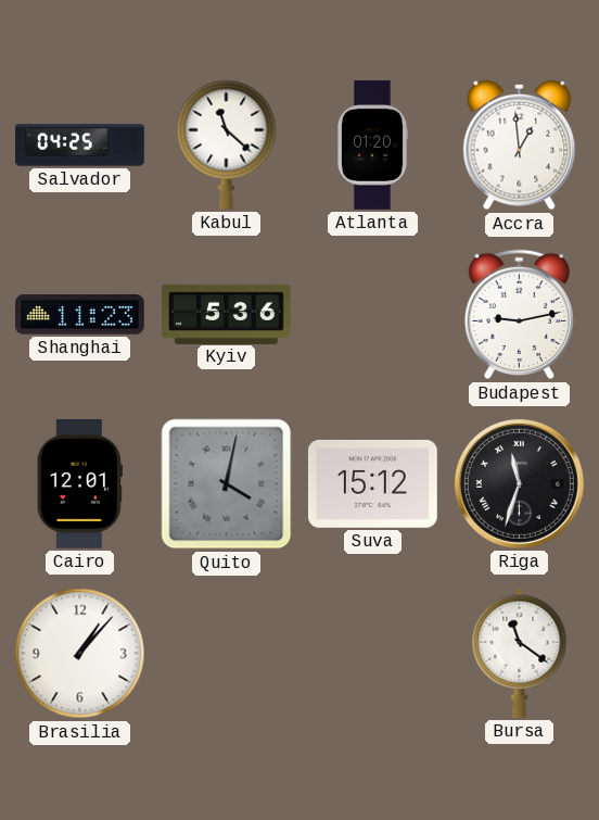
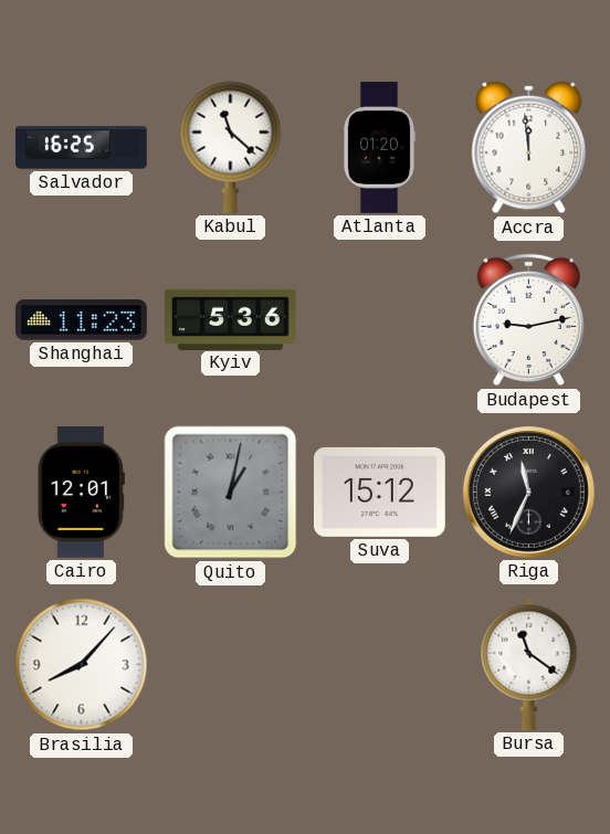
Salvador: 04:25 -> 16:25 (82, 148)
Accra: 12:59 -> 11:59 (529, 148)
Quito: 4:02 -> 1:02 (231, 493)
Riga: 11:33 -> 11:34 (528, 492)
Brasilia: 1:07 -> 8:07 (82, 665)
